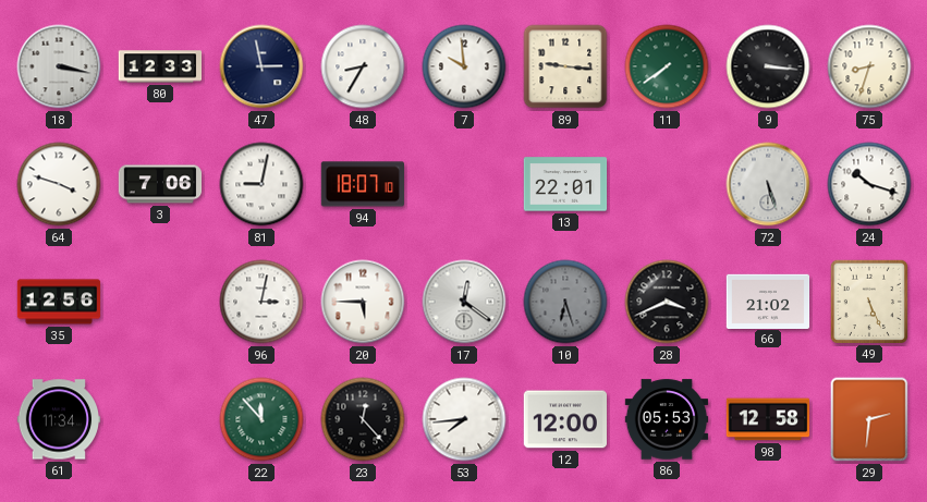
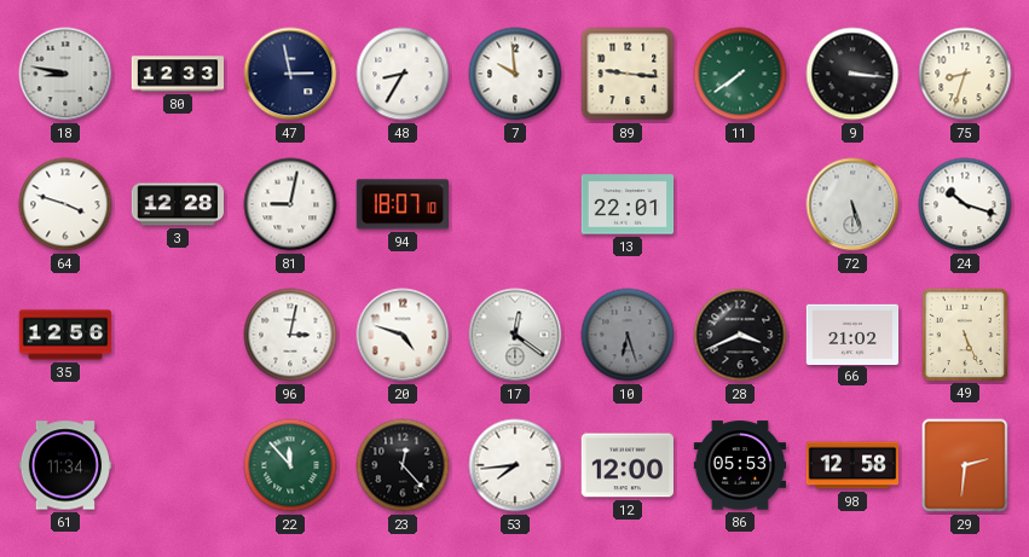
18: 3:17 -> 8:47 (65, 74)
3: 7:06 -> 12:28 (178, 204)
20: 5:45 -> 4:48 (403, 335)
